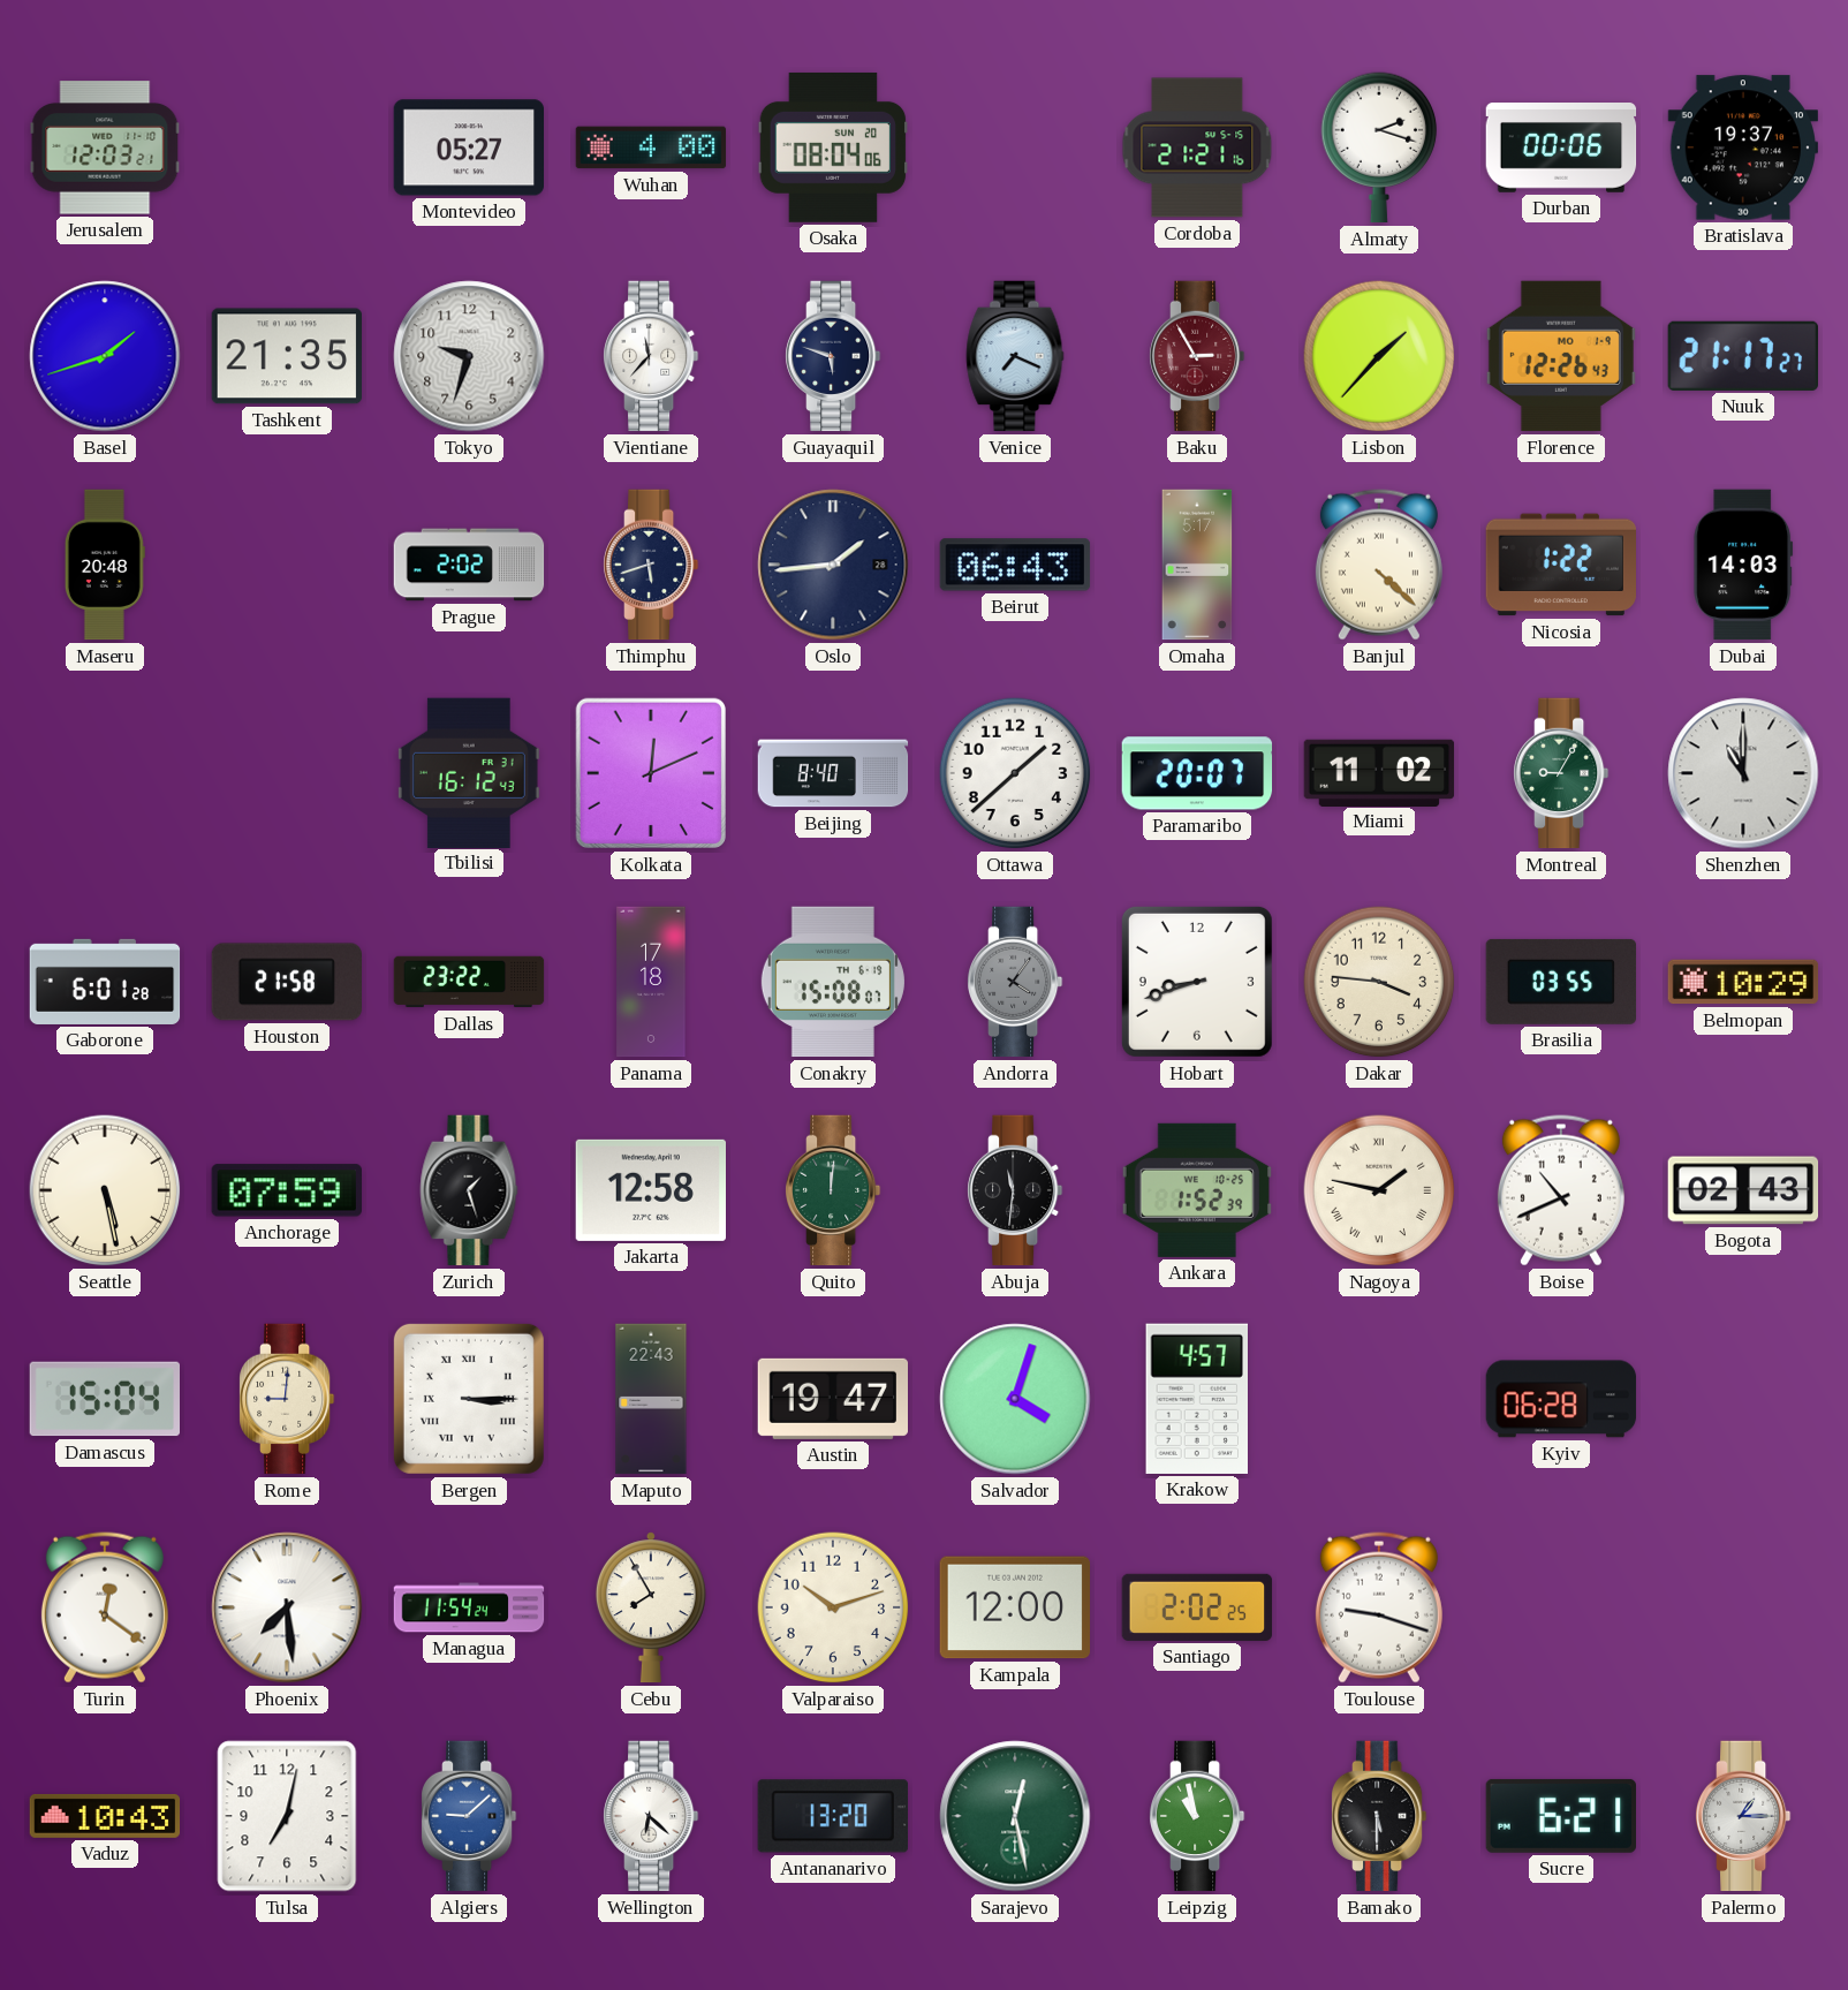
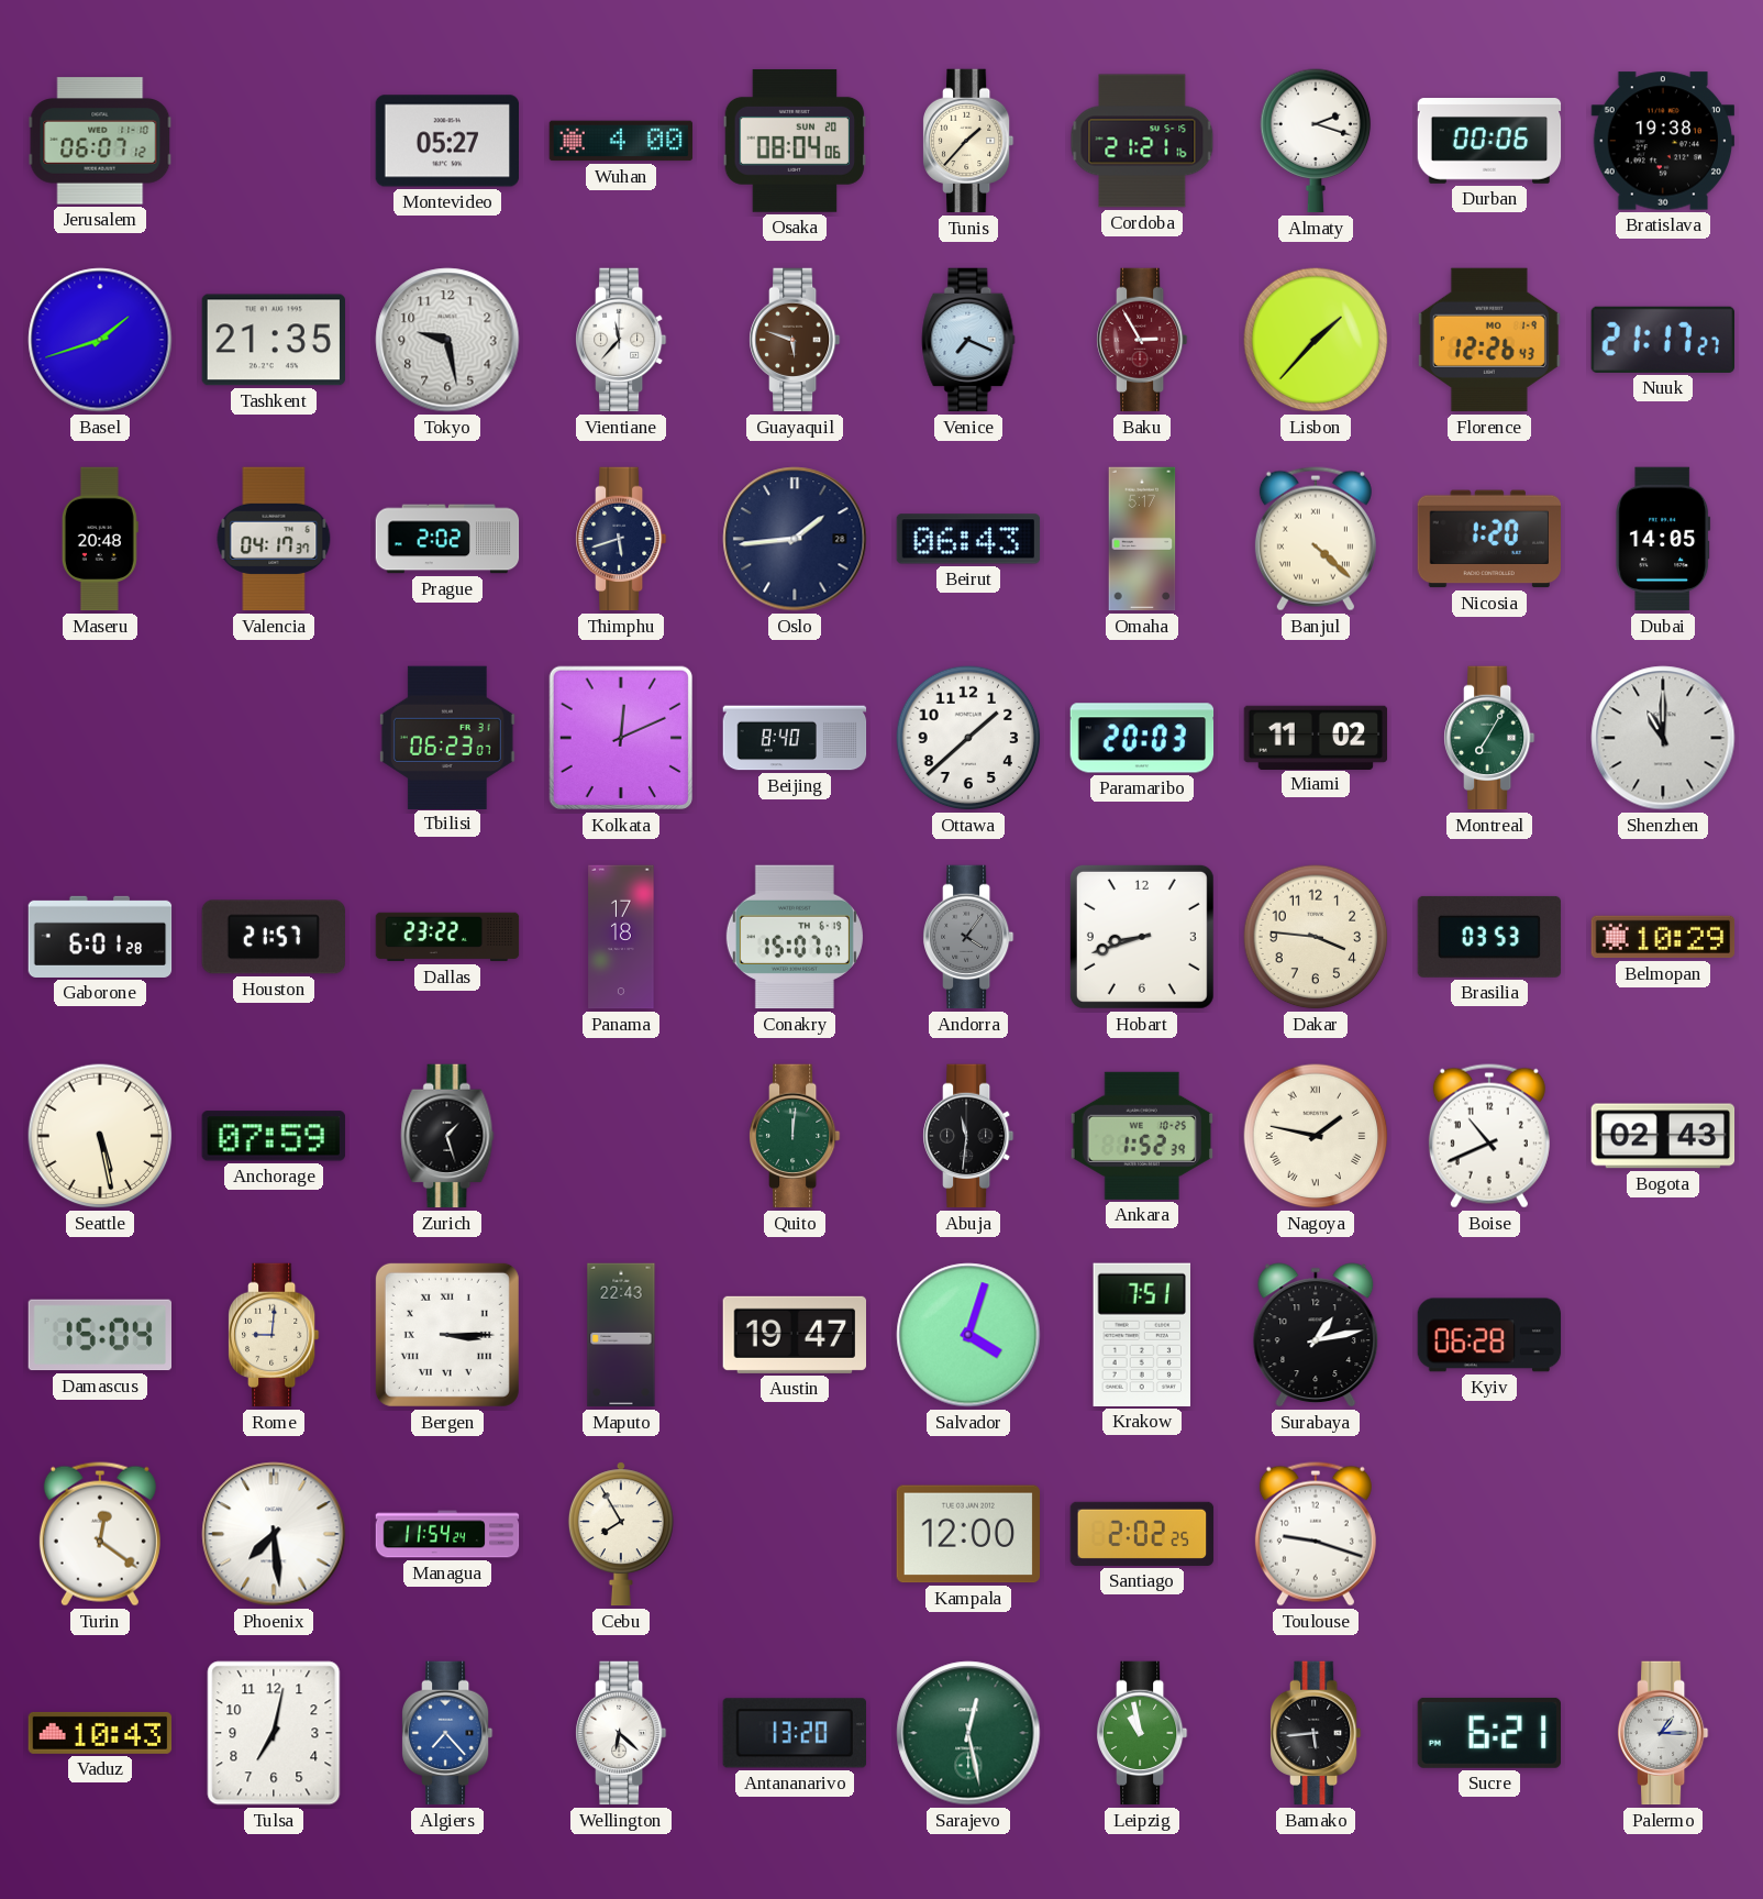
Jerusalem: 12:03 -> 06:07 (100, 141)
Tunis: none -> 1:37 (968, 141)
Bratislava: 19:37 -> 19:38 (1663, 141)
Tokyo: 9:33 -> 9:28 (447, 340)
Guayaquil dial: navy -> brown (795, 340)
Valencia: none -> 04:17 (274, 539)
Nicosia: 1:22 -> 1:20 (1488, 539)
Dubai: 14:03 -> 14:05 (1663, 539)
Tbilisi: 16:12 -> 06:23 (447, 737)
Paramaribo: 20:07 -> 20:03 (1142, 738)
Montreal: 9:05 -> 7:05 (1489, 738)
Houston: 21:58 -> 21:57 (274, 937)
Conakry: 15:08 -> 15:07 (795, 937)
Brasilia: 03:55 -> 03:53 (1489, 937)
Jakarta: 12:58 -> none (650, 1190)
Krakow: 4:57 -> 7:51 (1141, 1335)
Surabaya: none -> 1:13 (1316, 1335)
Valparaiso: 10:12 -> none (833, 1607)
Algiers: 9:08 -> 7:23 (447, 1733)
Bamako: 5:30 -> 5:44 (1316, 1733)
